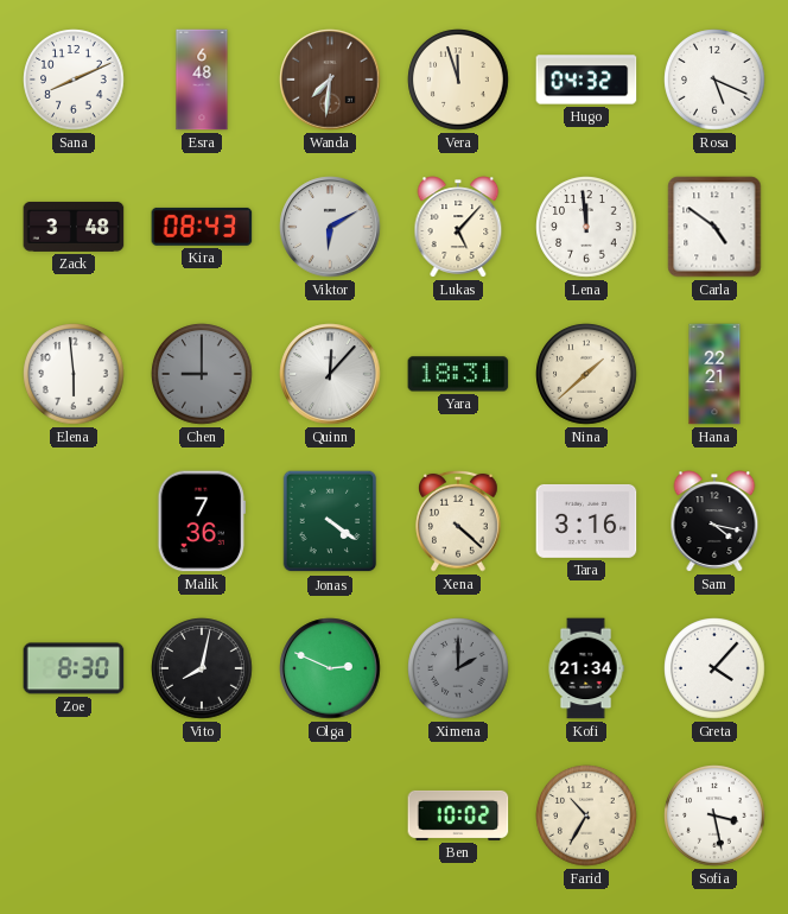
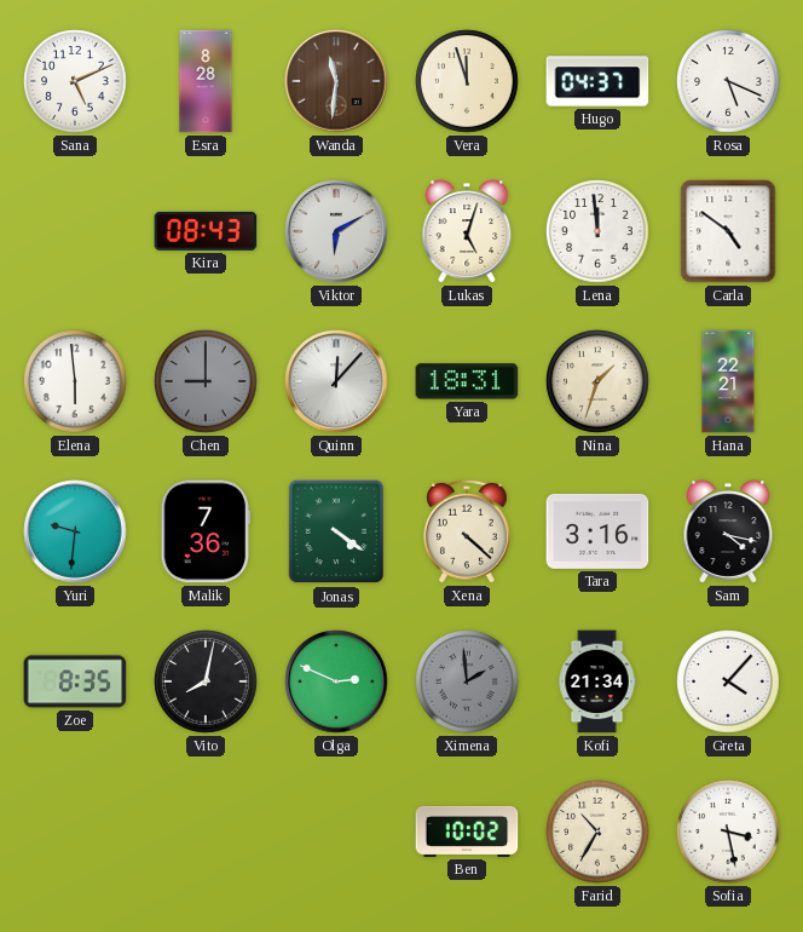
Sana: 8:11 -> 5:11 (75, 81)
Esra: 6:48 -> 8:28 (206, 81)
Wanda: 7:31 -> 11:31 (336, 81)
Hugo: 04:32 -> 04:37 (597, 81)
Zack: 3:48 -> none (74, 227)
Lukas: 5:07 -> 5:03 (467, 231)
Nina: 1:38 -> 1:33 (597, 381)
Yuri: none -> 9:31 (75, 531)
Zoe: 8:30 -> 8:35 (75, 681)
Ximena: 2:00 -> 1:59 (467, 681)
